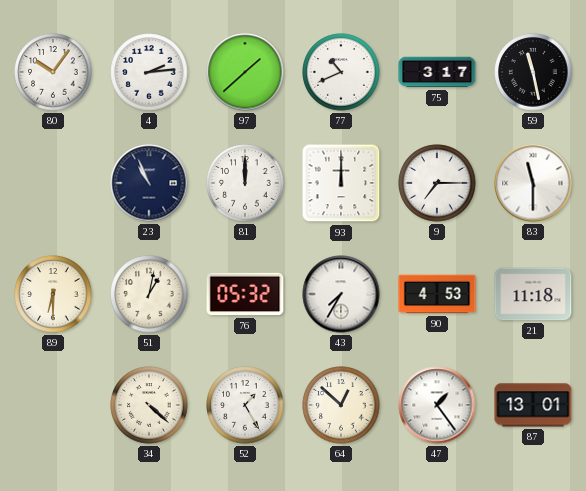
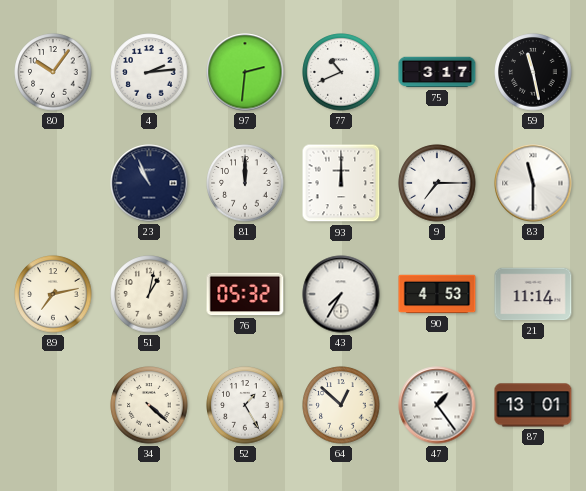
97: 1:38 -> 2:31 (245, 72)
89: 6:30 -> 7:13 (53, 294)
21: 11:18 -> 11:14 (533, 294)
